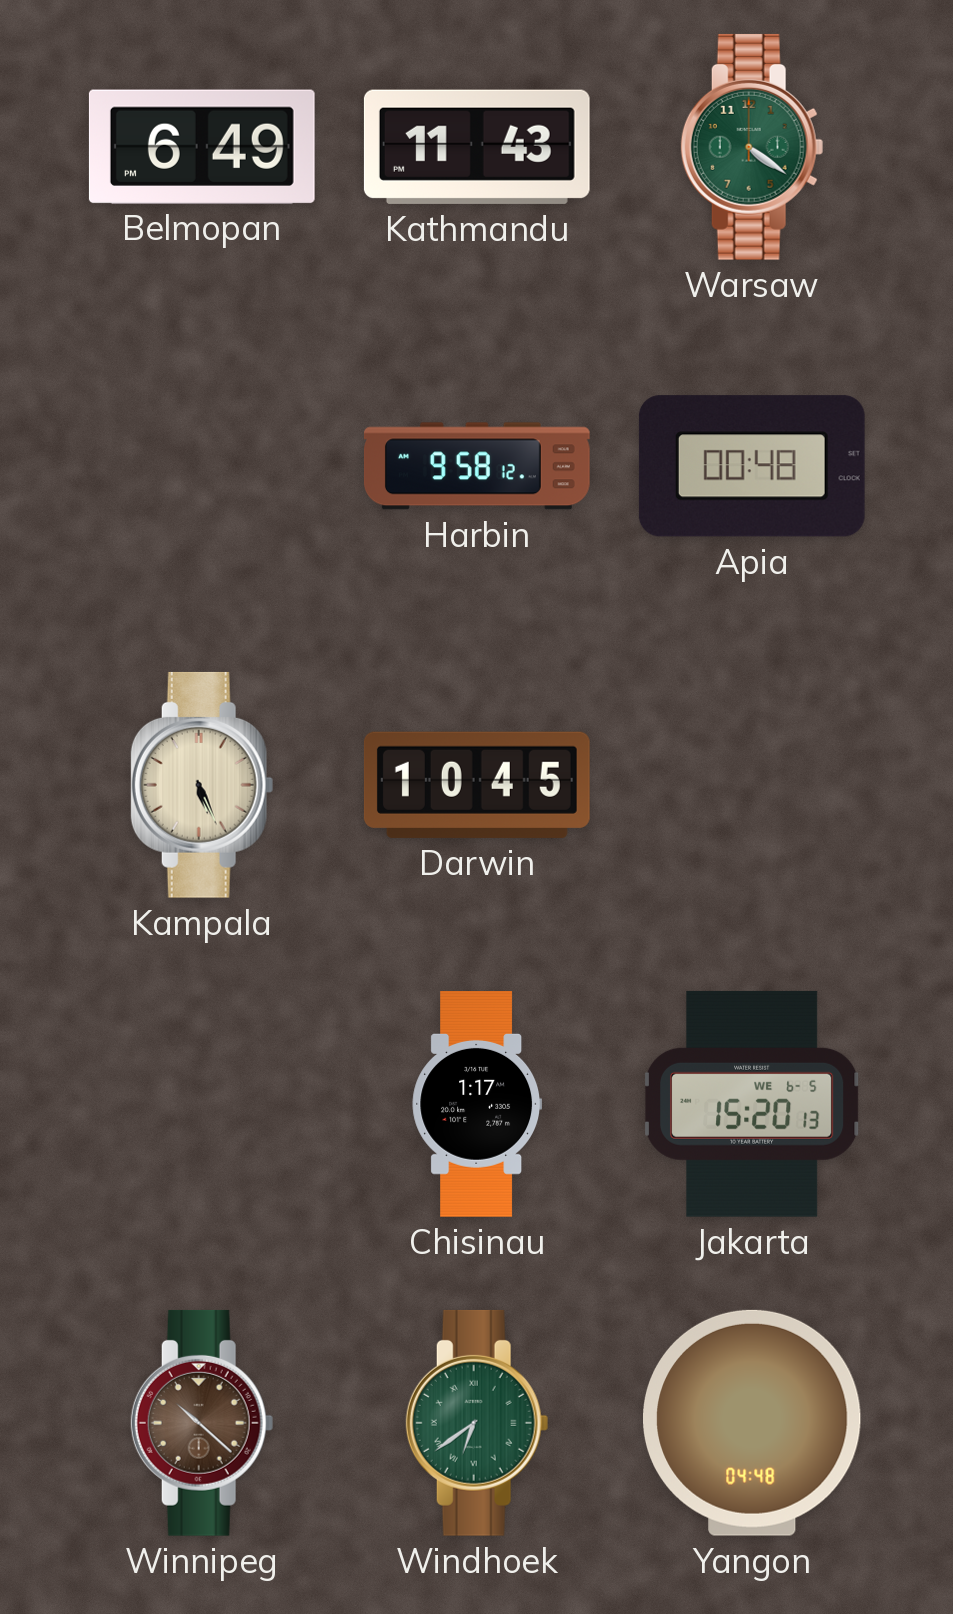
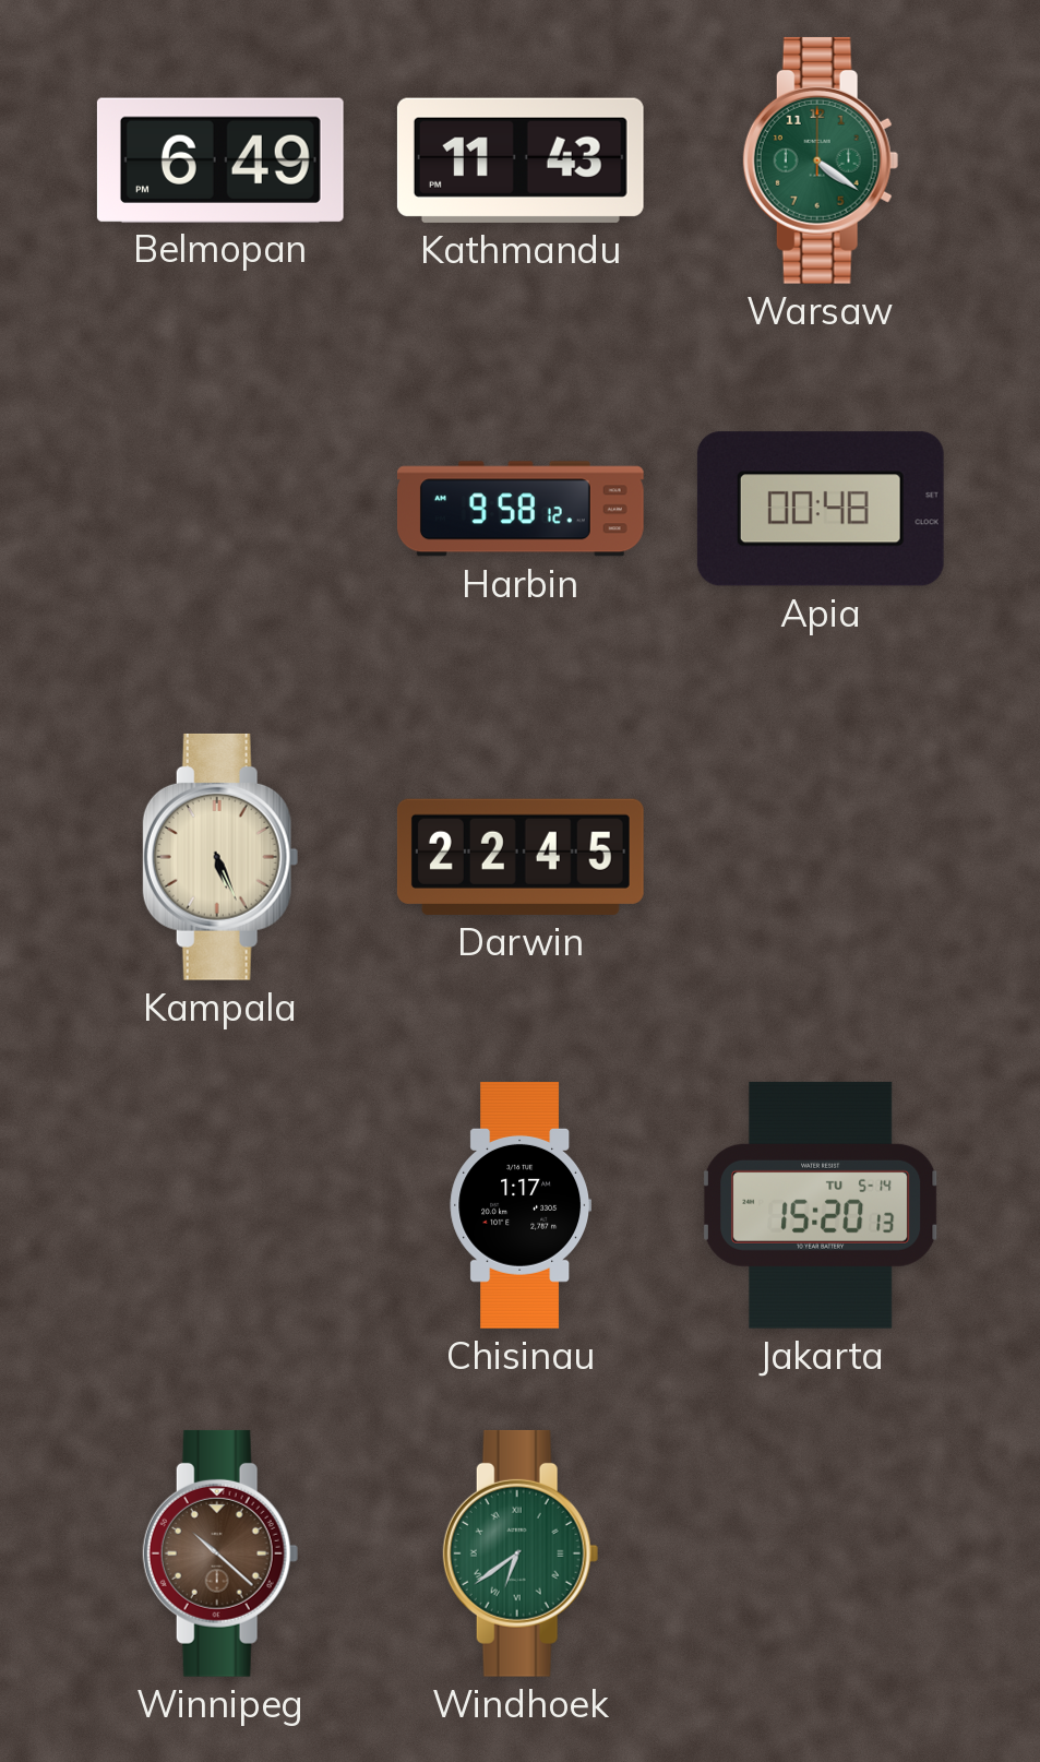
Darwin: 10:45 -> 22:45 (521, 857)
Jakarta date: WE 6-5 -> TU 5-14 (821, 1205)
Yangon: 04:48 -> none (752, 1423)
